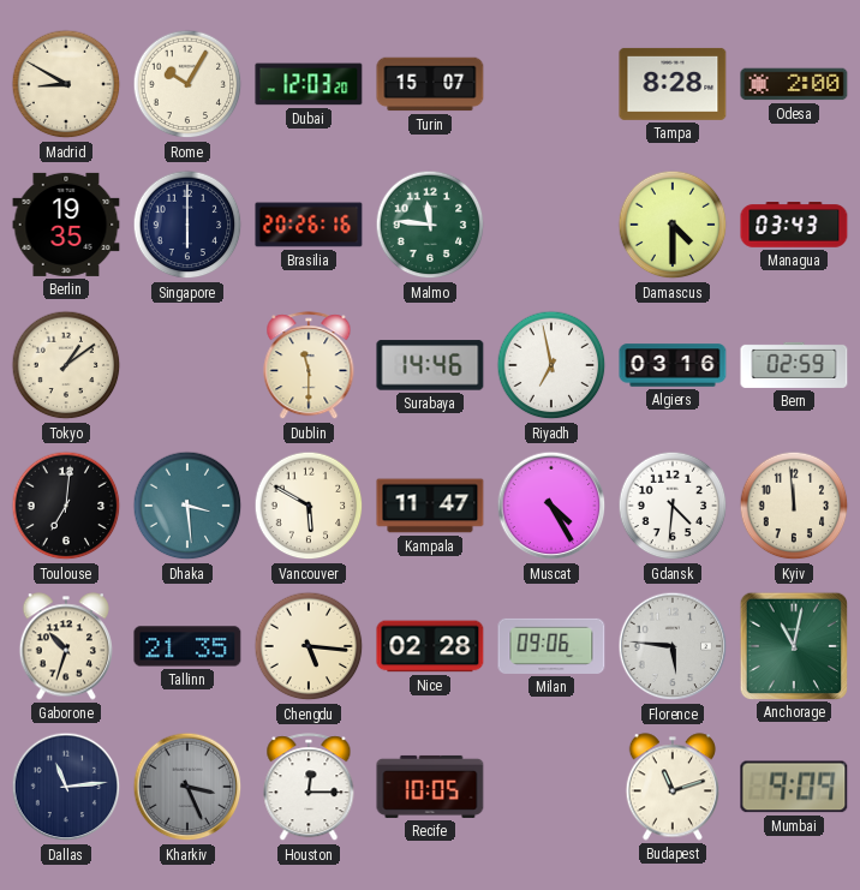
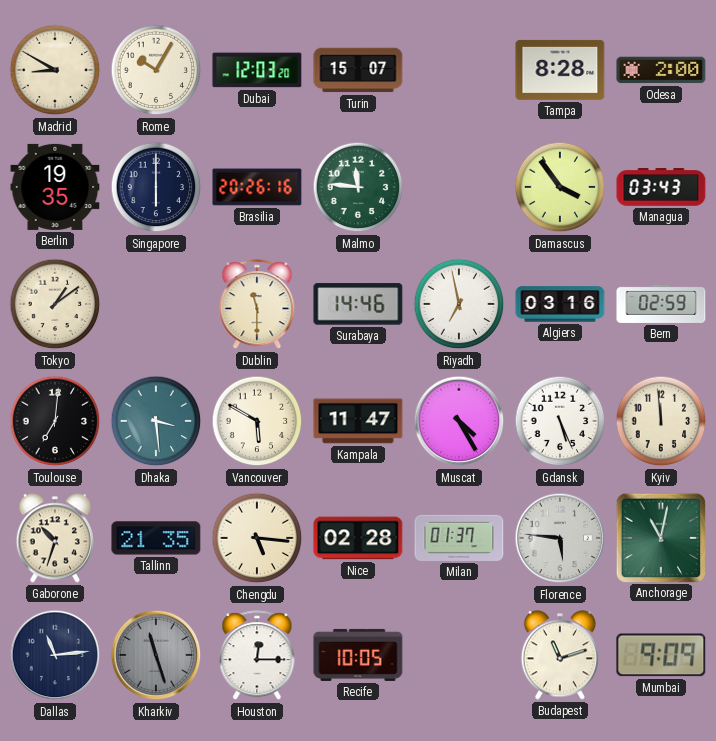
Damascus: 4:30 -> 3:54 (560, 187)
Gdansk: 4:31 -> 5:26 (560, 421)
Milan: 09:06 -> 01:37 (459, 538)
Kharkiv: 3:26 -> 11:27 (156, 655)
